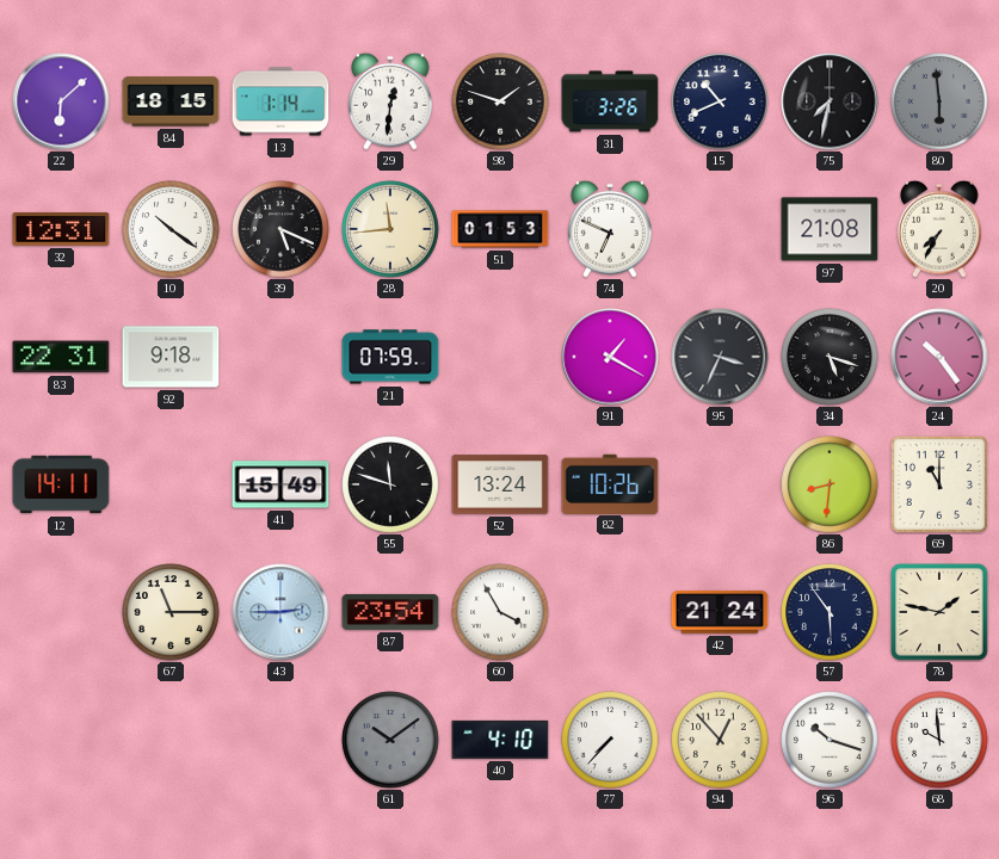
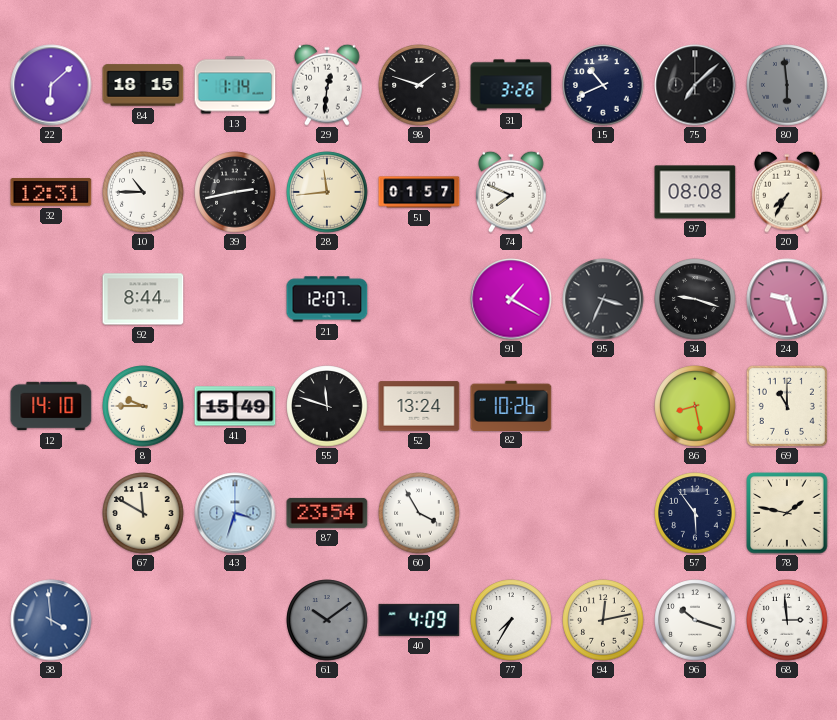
75: 7:32 -> 7:08 (695, 85)
10: 10:21 -> 10:45 (143, 192)
39: 5:19 -> 2:43 (235, 192)
51: 01:53 -> 01:57 (419, 192)
74: 6:49 -> 7:49 (511, 192)
97: 21:08 -> 08:08 (695, 192)
83: 22:31 -> none (61, 357)
92: 9:18 -> 8:44 (143, 299)
21: 07:59 -> 12:07 (327, 299)
34: 5:18 -> 9:18 (695, 299)
24: 10:24 -> 9:27 (787, 299)
12: 14:11 -> 14:10 (51, 406)
8: none -> 9:45 (143, 406)
86: 8:31 -> 8:28 (695, 406)
67: 11:15 -> 11:50 (143, 513)
43: 2:45 -> 3:33 (235, 513)
42: 21:24 -> none (720, 613)
38: none -> 3:59 (51, 620)
40: 4:10 -> 4:09 (419, 620)
77: 7:37 -> 7:35 (511, 620)
94: 12:53 -> 12:13 (603, 620)
68: 9:59 -> 2:59 (787, 620)
